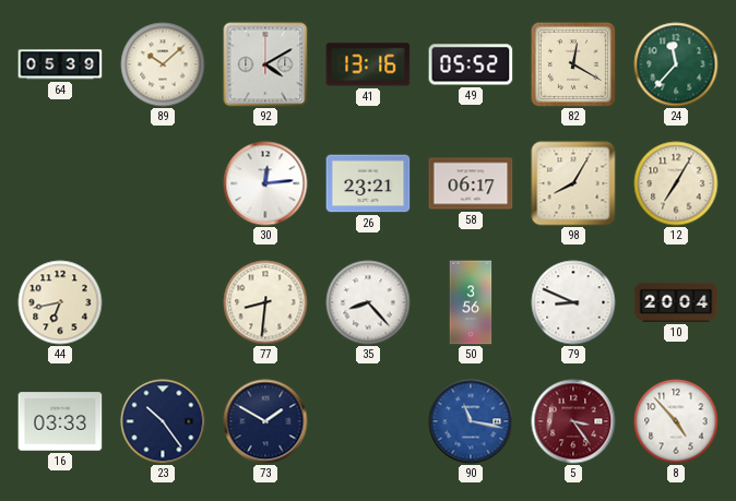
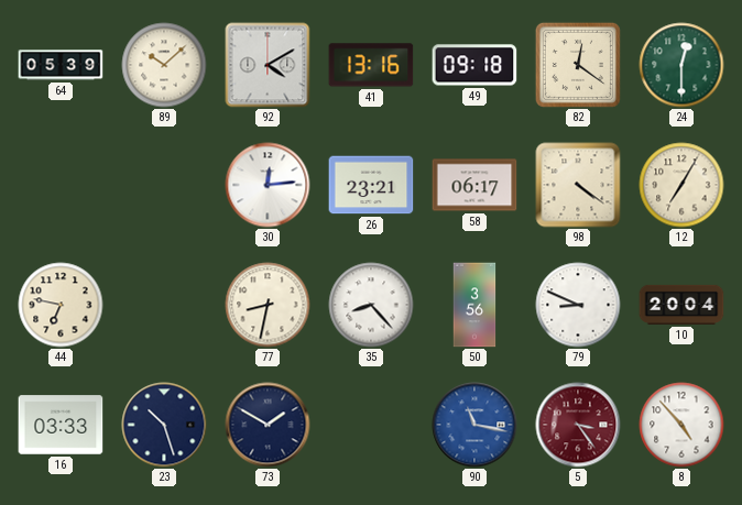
49: 05:52 -> 09:18 (474, 65)
82: 12:20 -> 12:21 (578, 65)
24: 11:37 -> 12:30 (681, 65)
98: 8:05 -> 4:21 (578, 185)
44: 6:43 -> 6:47 (61, 305)
77: 8:31 -> 8:32 (268, 305)
23: 10:24 -> 10:27 (164, 425)
